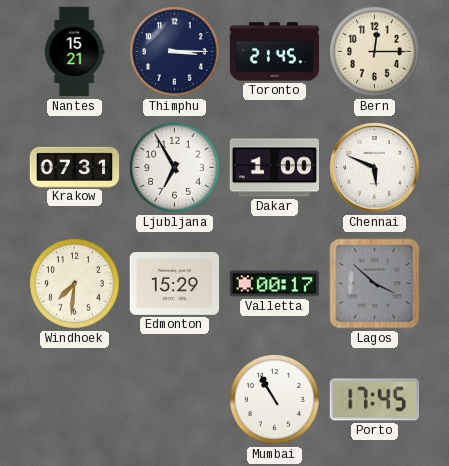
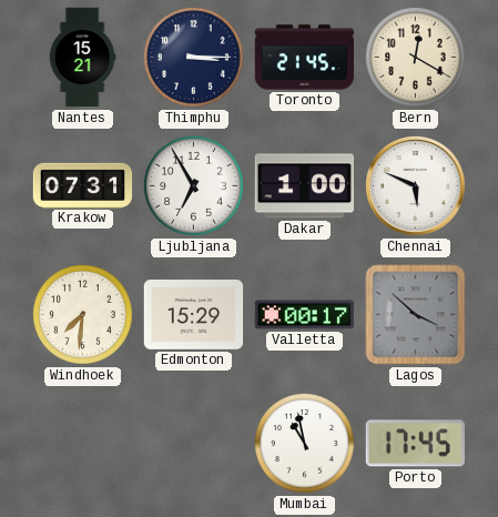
Bern: 12:15 -> 12:20 (416, 58)
Mumbai: 10:55 -> 10:58 (305, 444)
